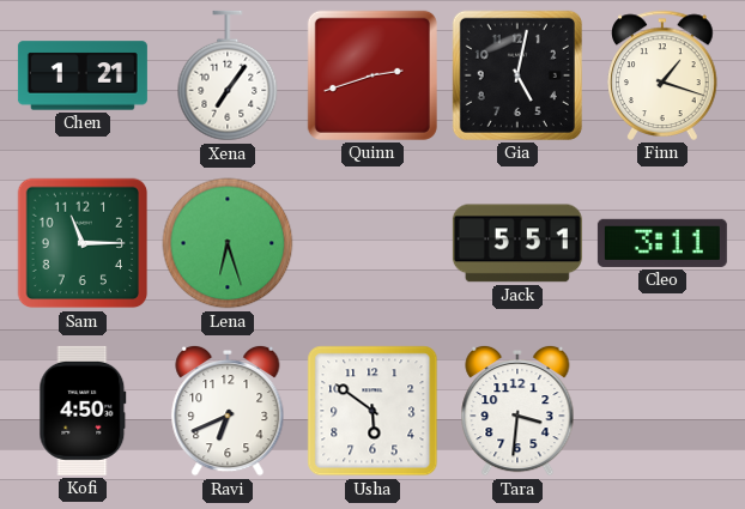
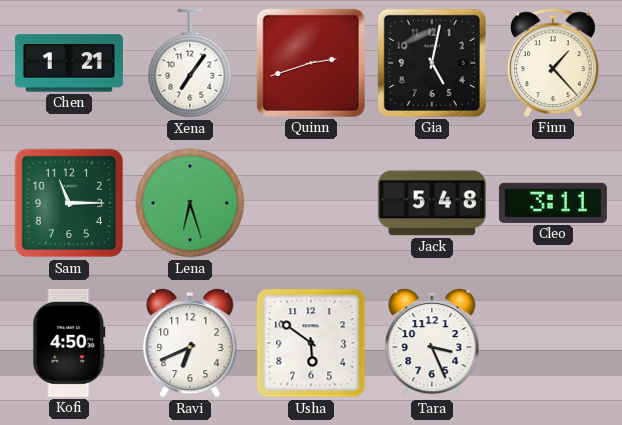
Finn: 1:18 -> 1:23 (553, 63)
Jack: 5:51 -> 5:48 (432, 203)
Tara: 3:31 -> 3:26 (432, 343)
